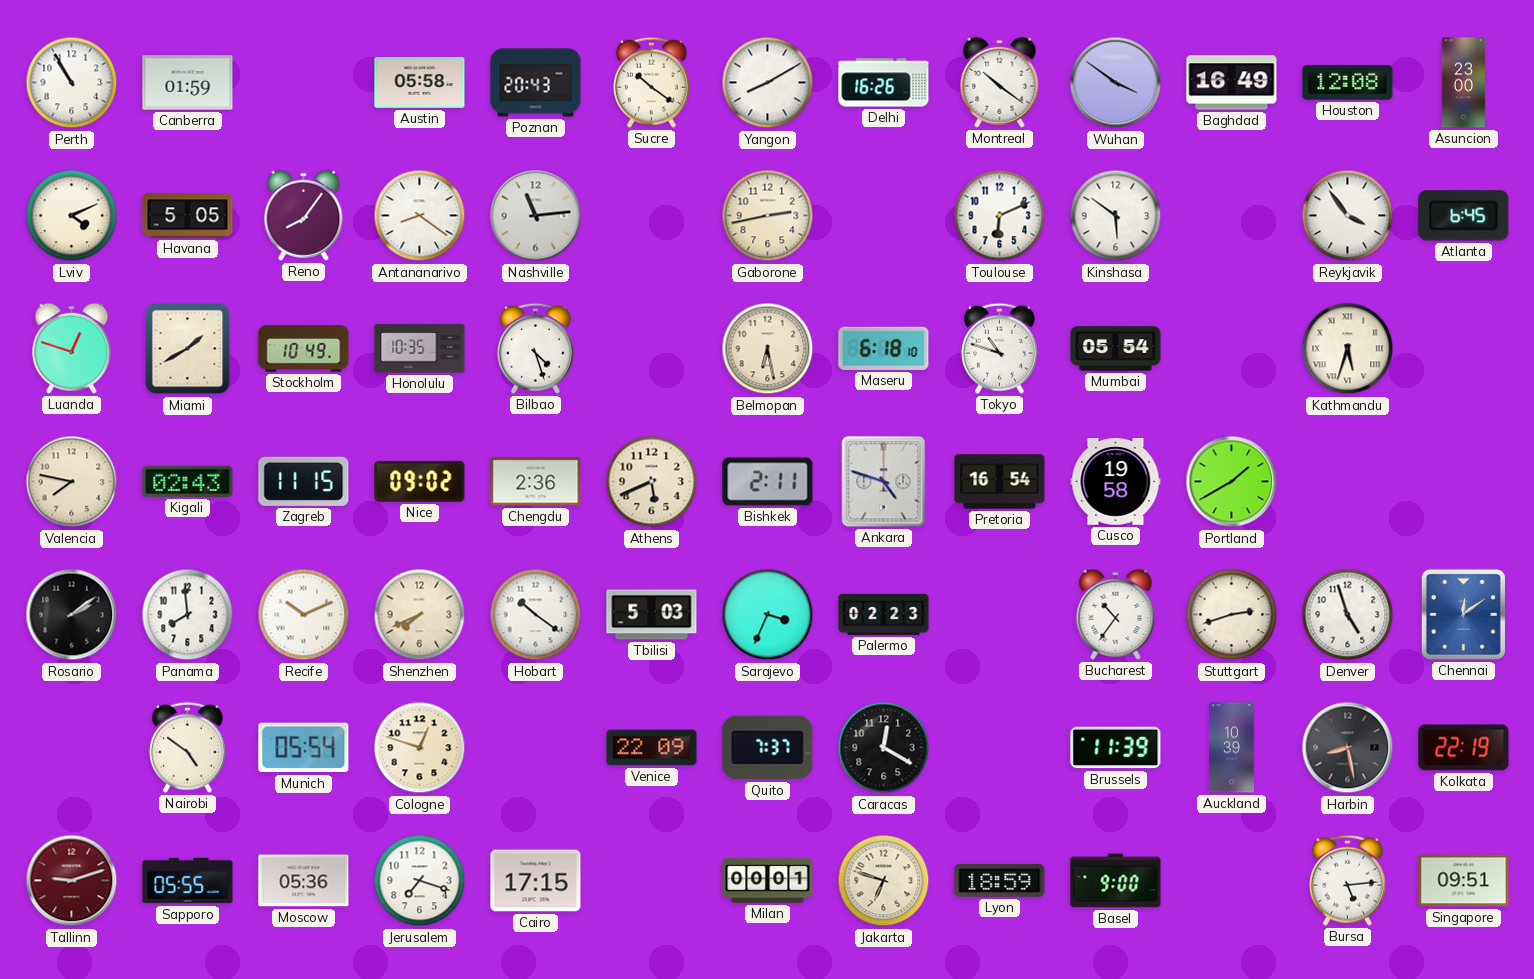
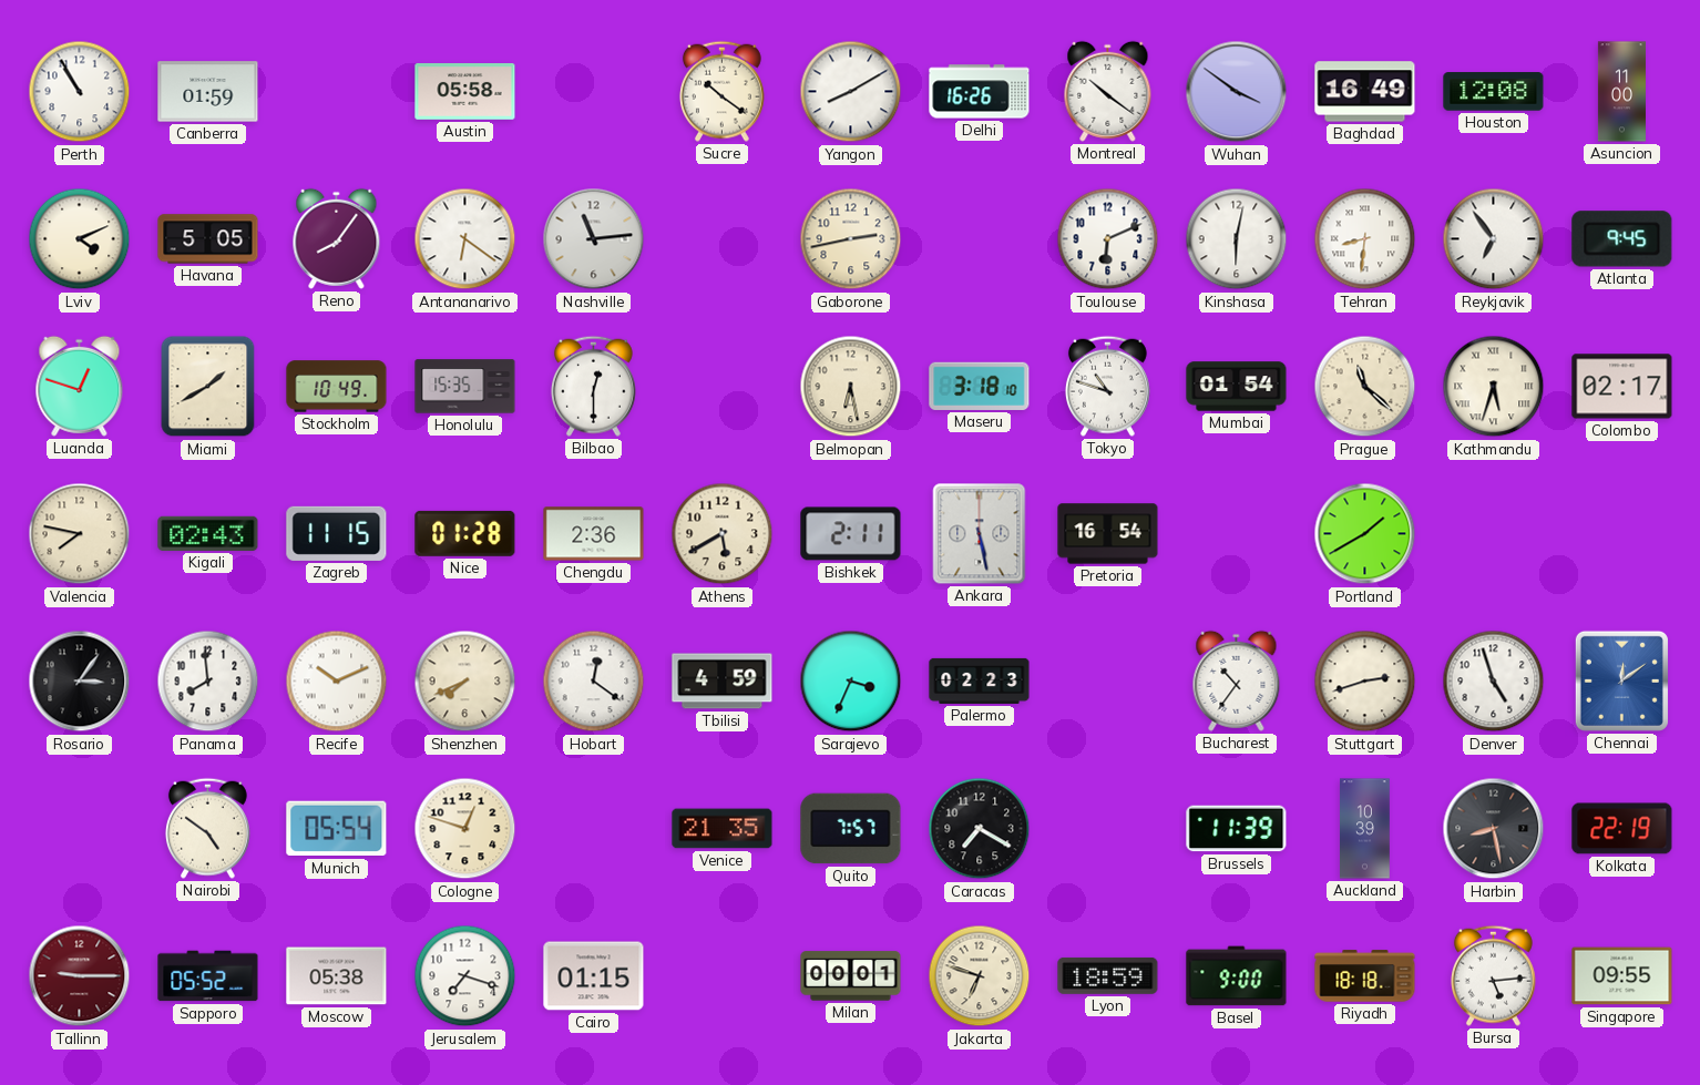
Poznan: 20:43 -> none (536, 83)
Asuncion: 23:00 -> 11:00 (1621, 92)
Antananarivo: 8:21 -> 6:21 (465, 239)
Kinshasa: 5:51 -> 6:02 (1237, 239)
Tehran: none -> 8:31 (1365, 239)
Reykjavik: 3:54 -> 6:54 (1494, 239)
Atlanta: 6:45 -> 9:45 (1622, 239)
Honolulu: 10:35 -> 15:35 (465, 387)
Bilbao: 4:27 -> 12:30 (593, 386)
Maseru: 6:18 -> 3:18 (980, 386)
Mumbai: 05:54 -> 01:54 (1237, 387)
Prague: none -> 11:22 (1365, 387)
Colombo: none -> 02:17 (1622, 387)
Nice: 09:02 -> 01:28 (465, 533)
Athens: 5:41 -> 5:40 (723, 534)
Ankara: 4:48 -> 5:28 (980, 534)
Cusco: 19:58 -> none (1116, 482)
Rosario: 2:09 -> 3:06 (80, 682)
Hobart: 10:21 -> 12:21 (594, 682)
Tbilisi: 5:03 -> 4:59 (723, 682)
Venice: 22:09 -> 21:35 (723, 829)
Quito: 7:37 -> 7:57 (851, 829)
Caracas: 12:20 -> 7:20 (980, 829)
Tallinn: 9:12 -> 9:15 (80, 976)
Sapporo: 05:55 -> 05:52 (208, 976)
Moscow: 05:36 -> 05:38 (337, 976)
Cairo: 17:15 -> 01:15 (594, 976)
Riyadh: none -> 18:18 (1365, 976)
Singapore: 09:51 -> 09:55 (1622, 976)
